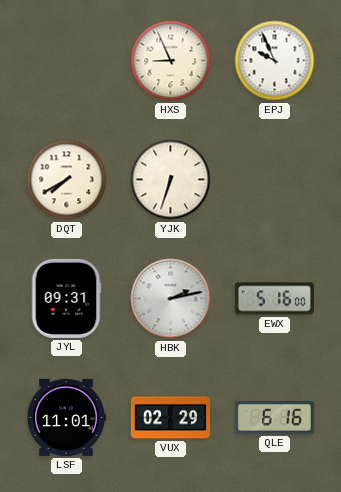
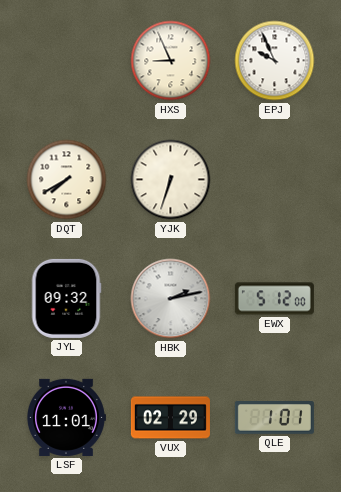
JYL: 09:31 -> 09:32 (66, 298)
EWX: 5:16 -> 5:12 (274, 299)
QLE: 6:16 -> 1:01 (274, 418)
